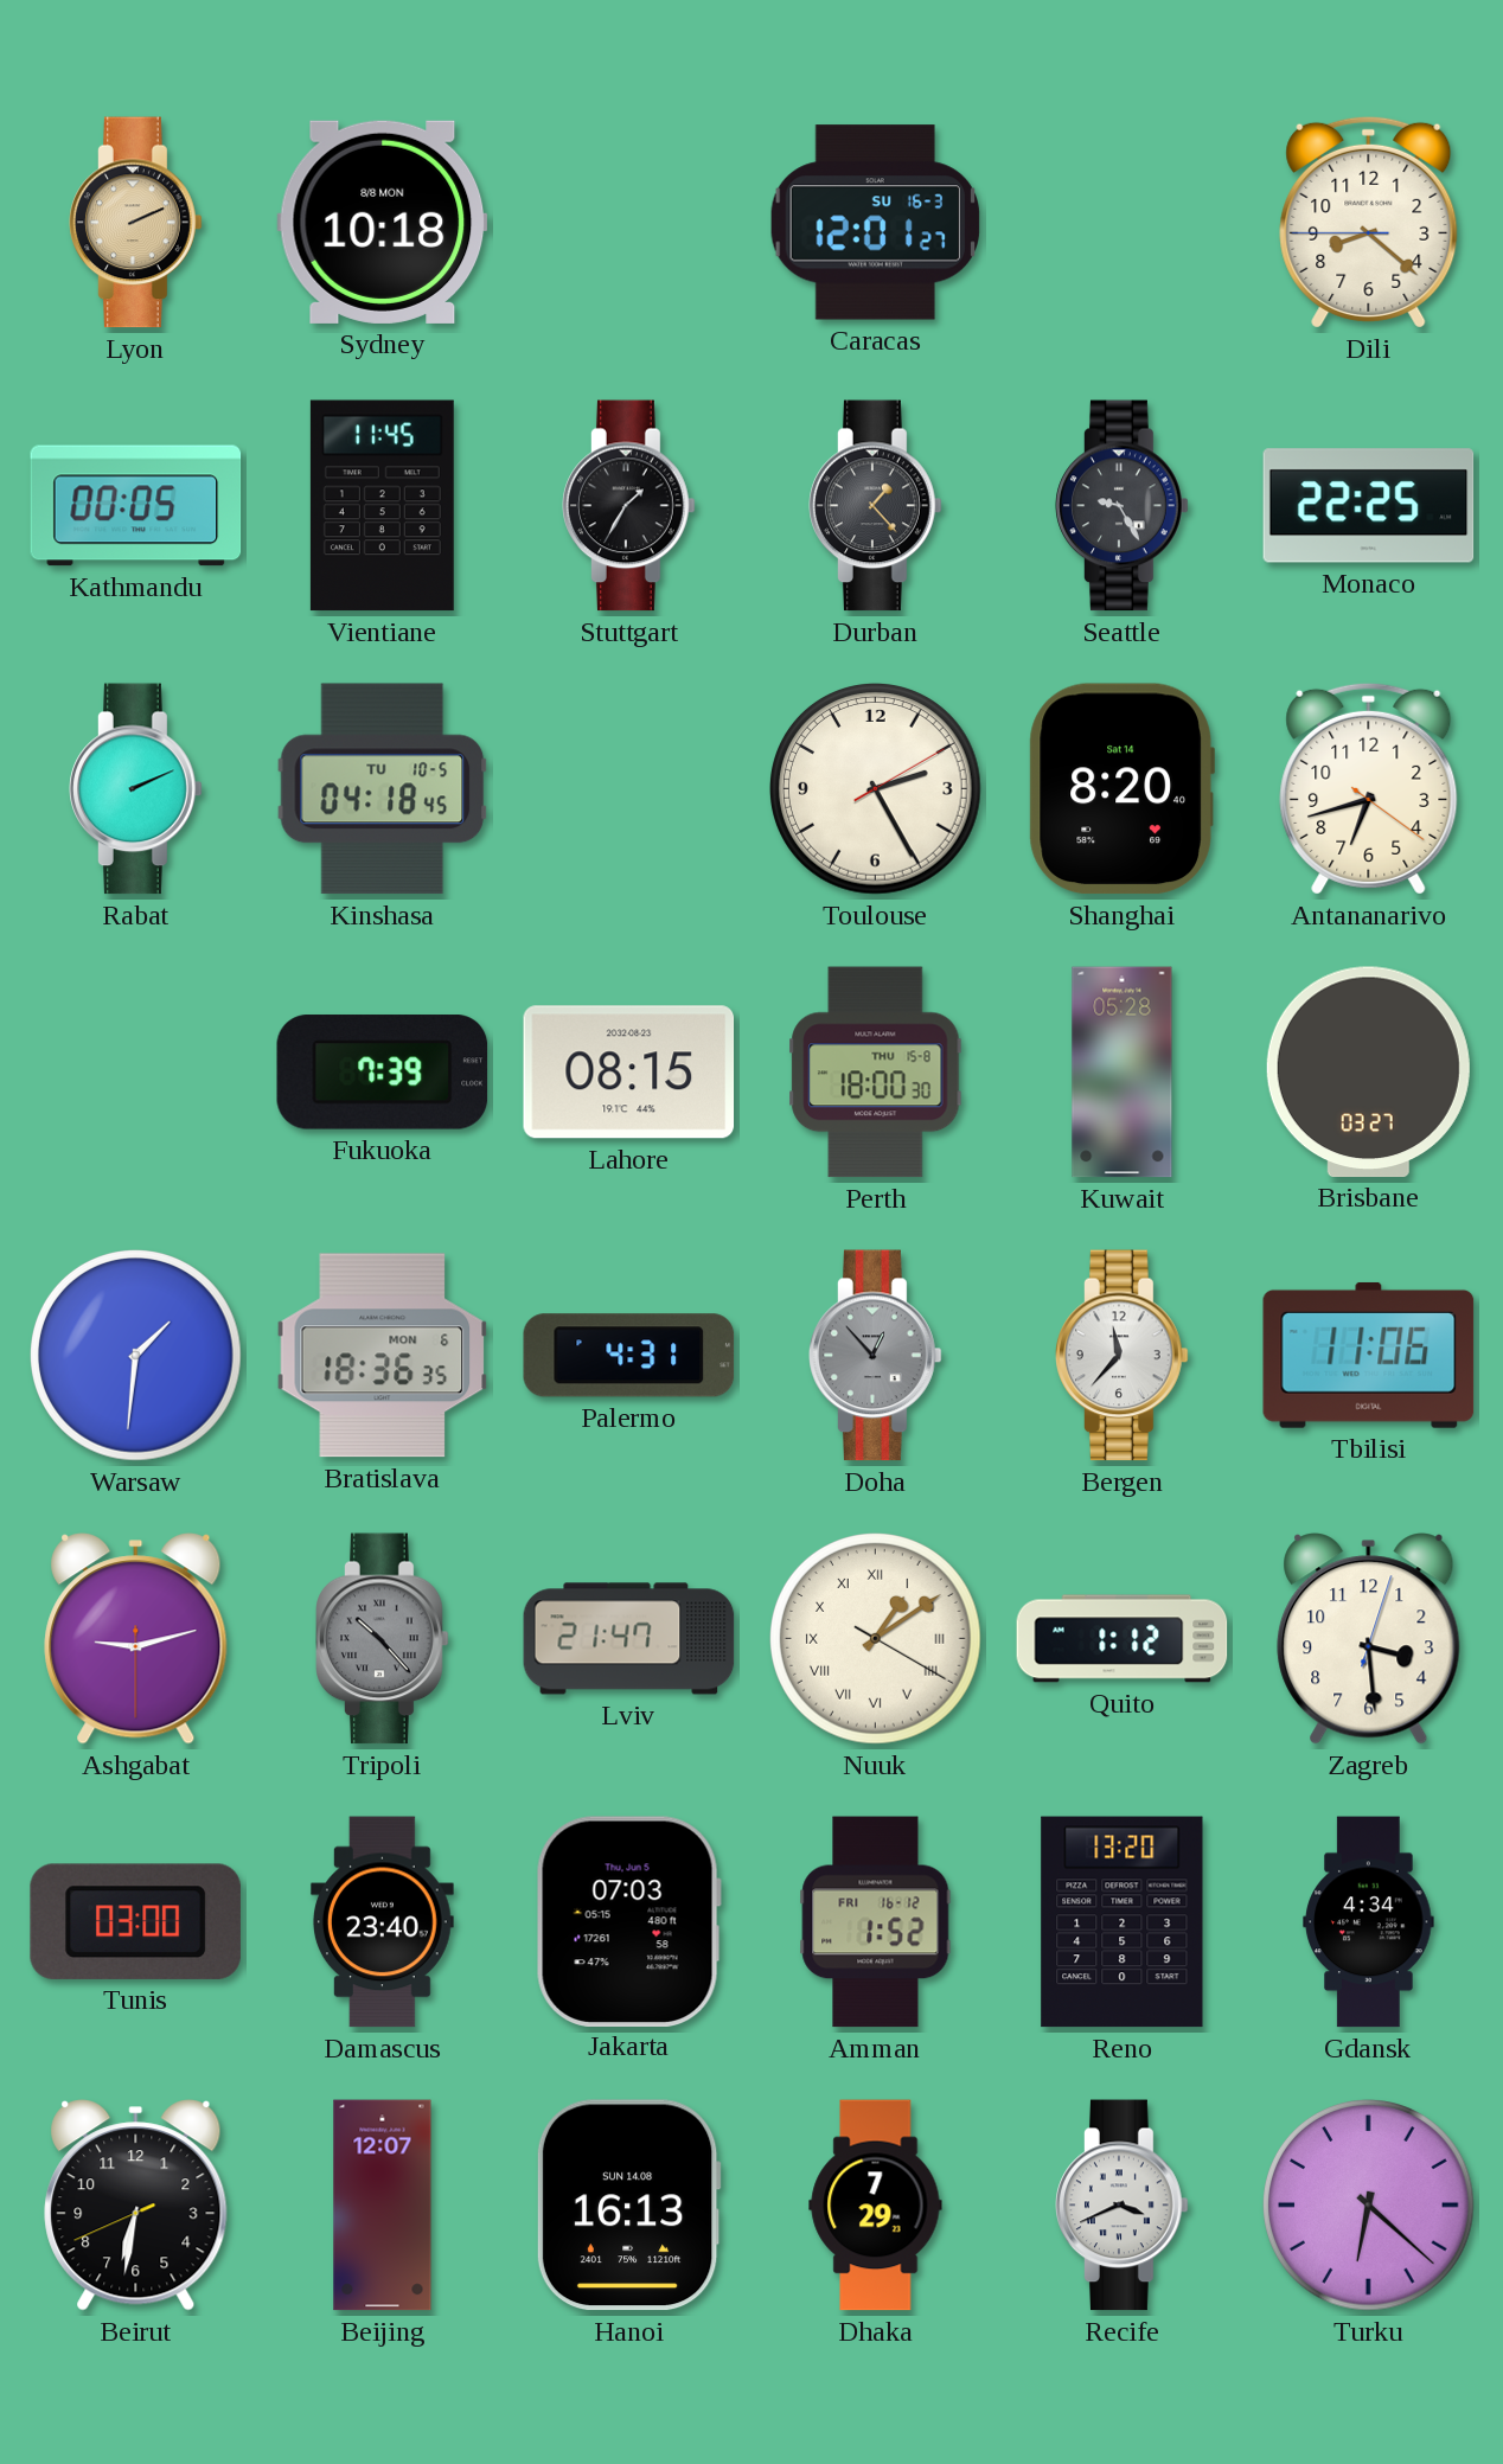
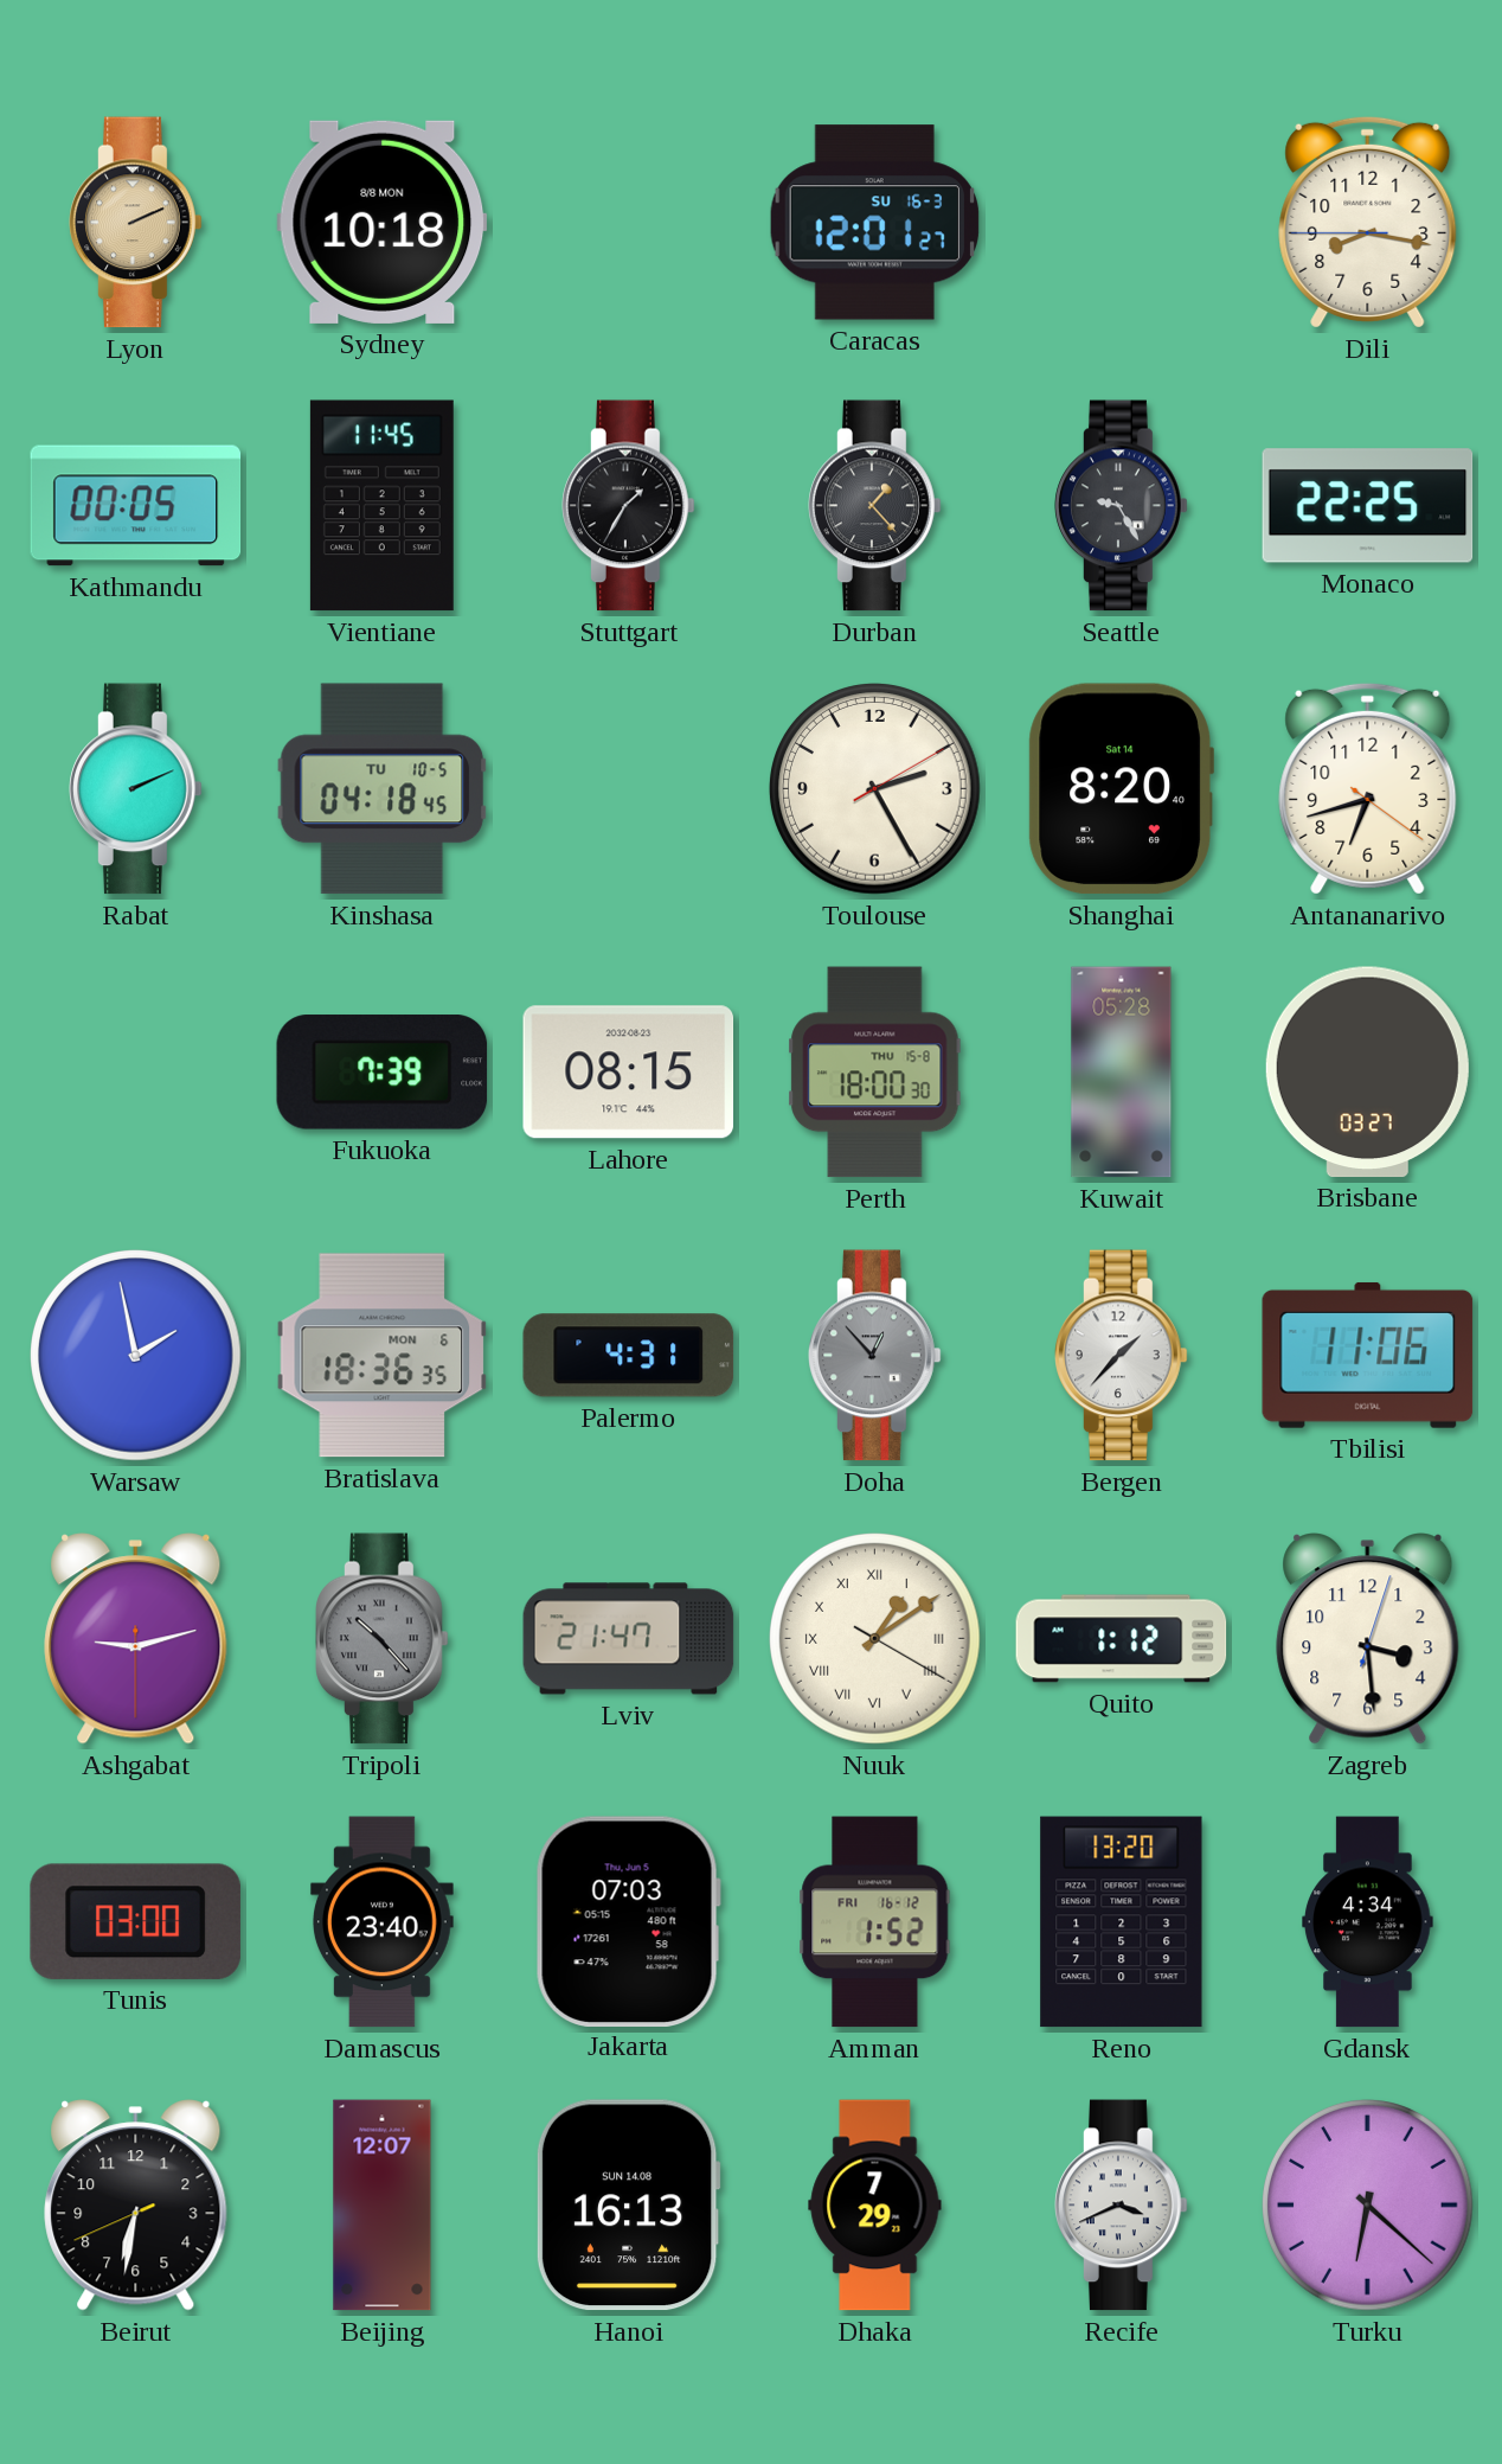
Dili: 8:21 -> 8:16 (1368, 222)
Warsaw: 1:31 -> 1:58 (136, 1356)
Bergen: 11:37 -> 1:37 (1122, 1356)
